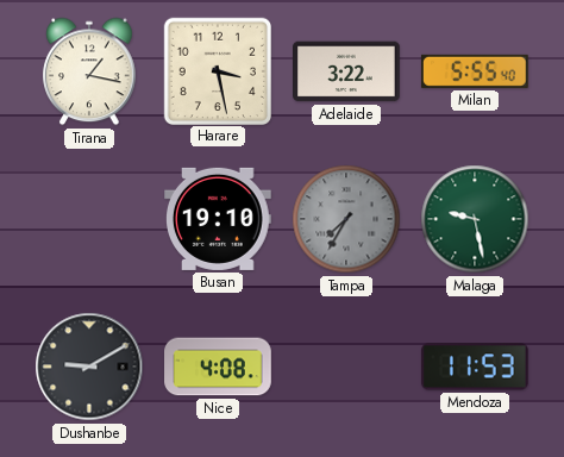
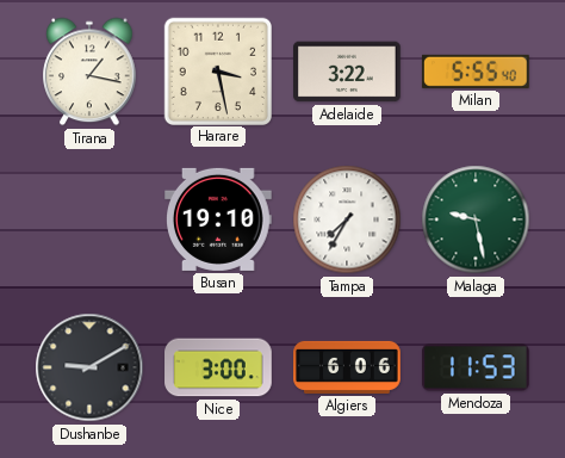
Tampa dial: grey -> white (347, 219)
Nice: 4:08 -> 3:00 (218, 367)
Algiers: none -> 6:06 (347, 367)
